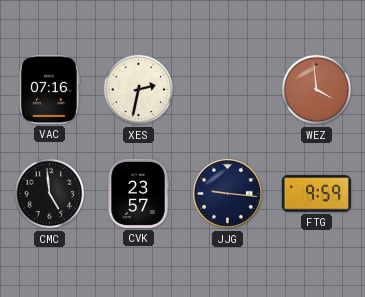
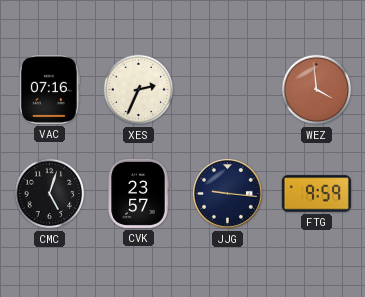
XES: 2:32 -> 2:34 (139, 90)
CMC: 4:59 -> 5:03 (50, 194)
